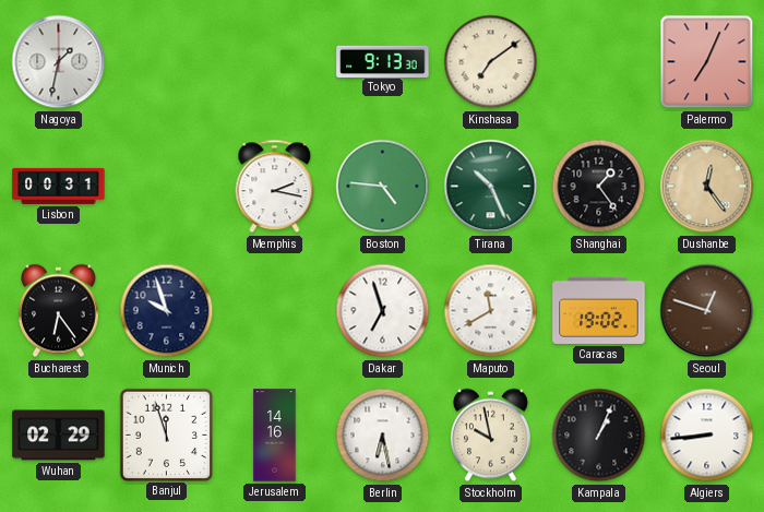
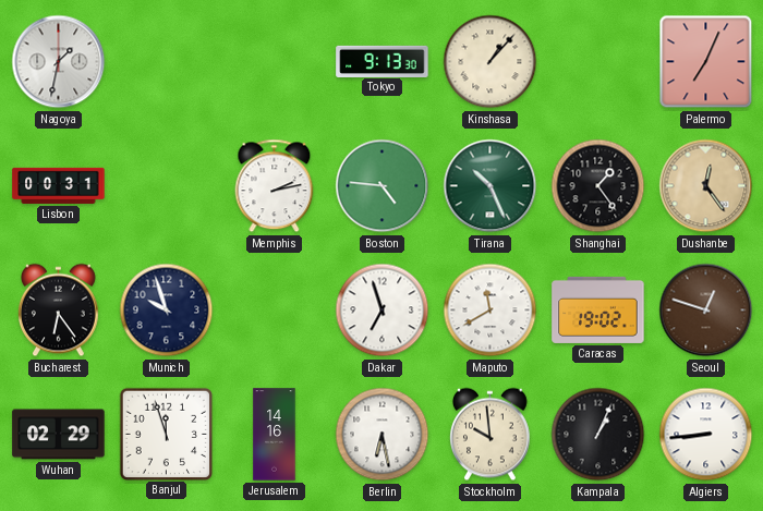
Kinshasa: 7:09 -> 1:07 (491, 62)
Memphis: 2:17 -> 2:13 (275, 186)
Stockholm: 9:58 -> 9:59 (491, 435)
